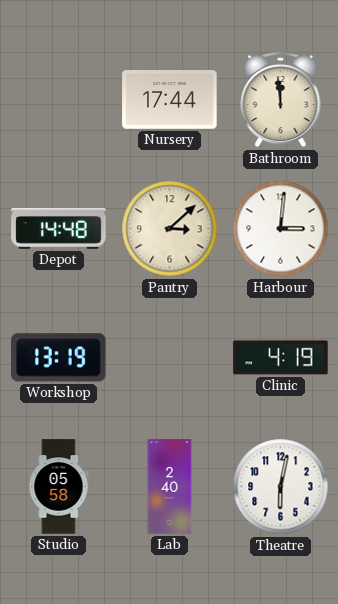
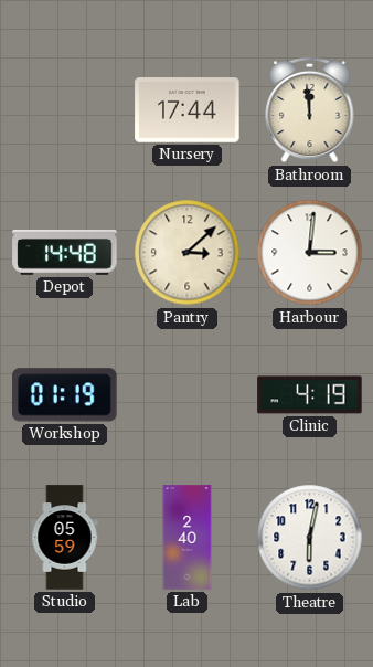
Workshop: 13:19 -> 01:19 (65, 395)
Studio: 05:58 -> 05:59 (65, 538)
